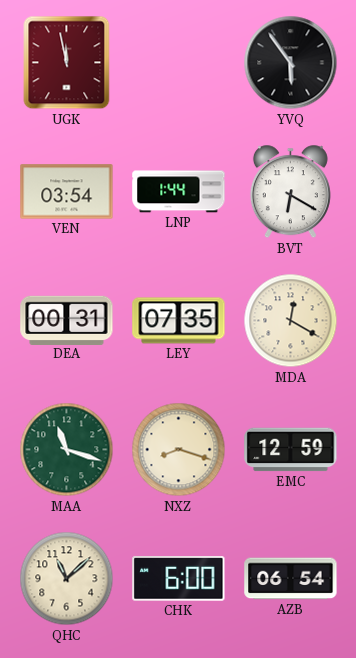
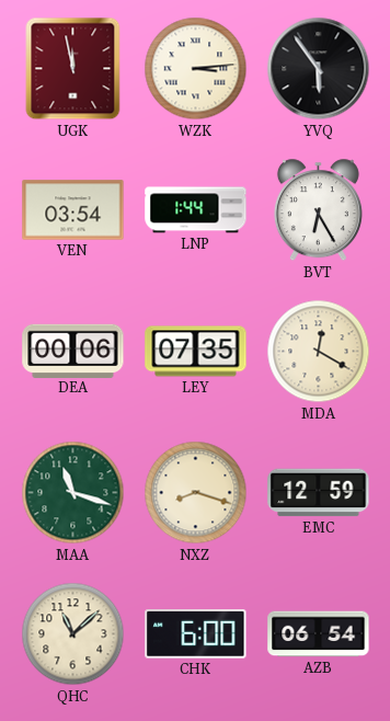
WZK: none -> 3:14 (196, 69)
BVT: 6:20 -> 6:25 (318, 210)
DEA: 00:31 -> 00:06 (73, 351)
